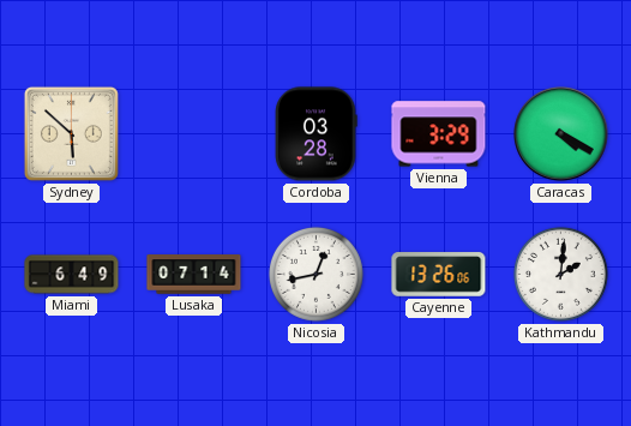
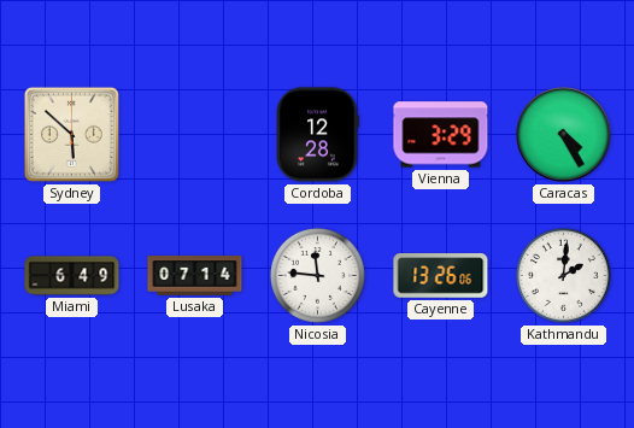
Cordoba: 03:28 -> 12:28 (317, 135)
Caracas: 4:20 -> 4:25 (564, 135)
Nicosia: 12:43 -> 11:46 (317, 275)
